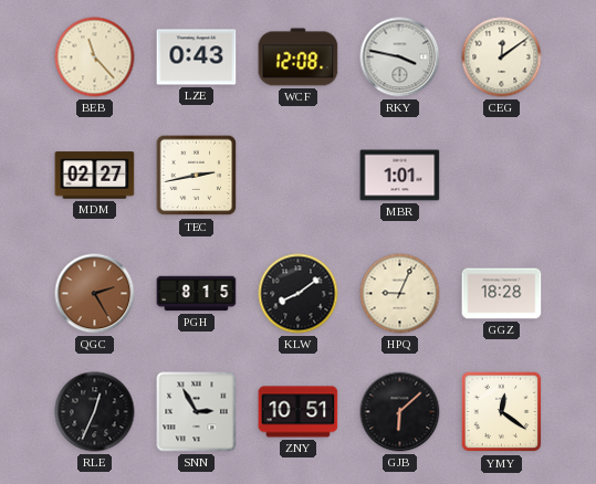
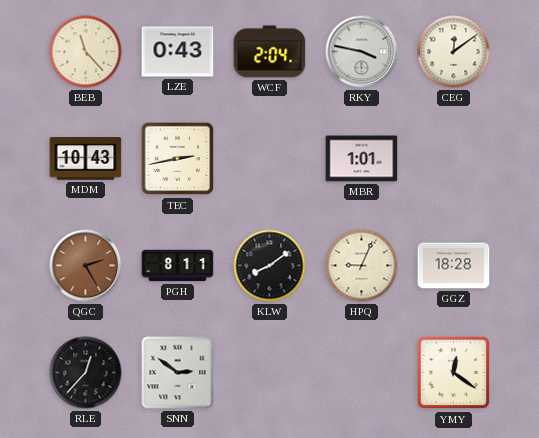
WCF: 12:08 -> 2:04 (270, 52)
MDM: 02:27 -> 10:43 (86, 159)
PGH: 8:15 -> 8:11 (178, 266)
RLE: 12:34 -> 12:37 (86, 373)
SNN: 2:55 -> 2:51 (178, 373)
ZNY: 10:51 -> none (299, 412)
GJB: 6:08 -> none (400, 412)
